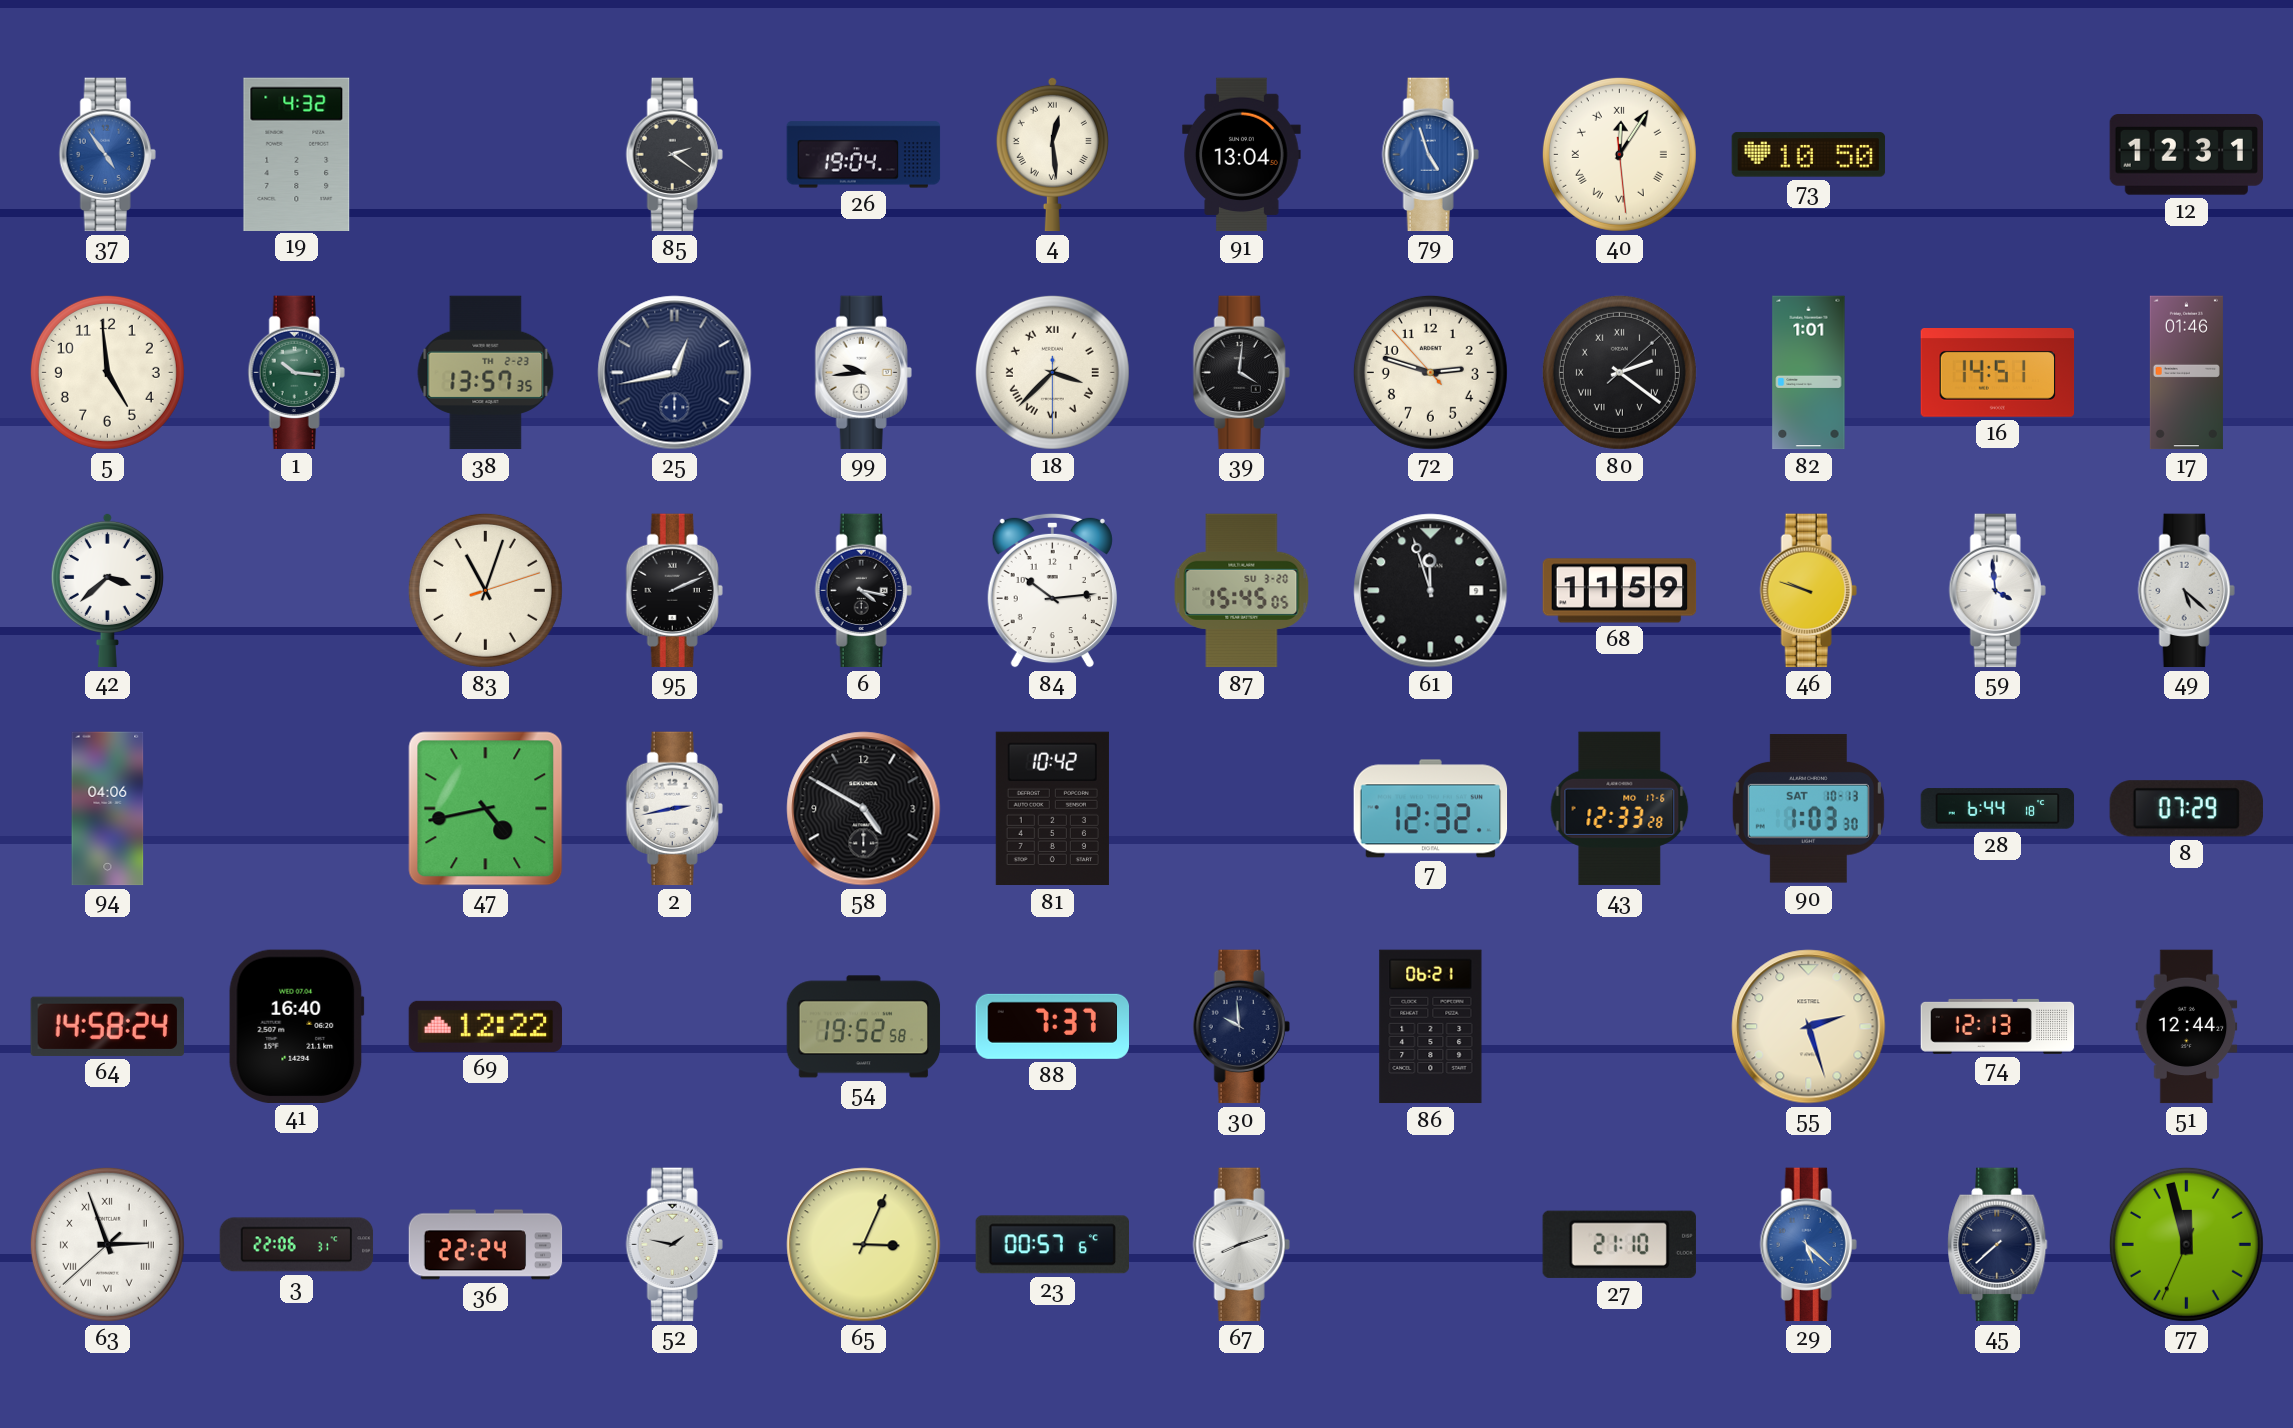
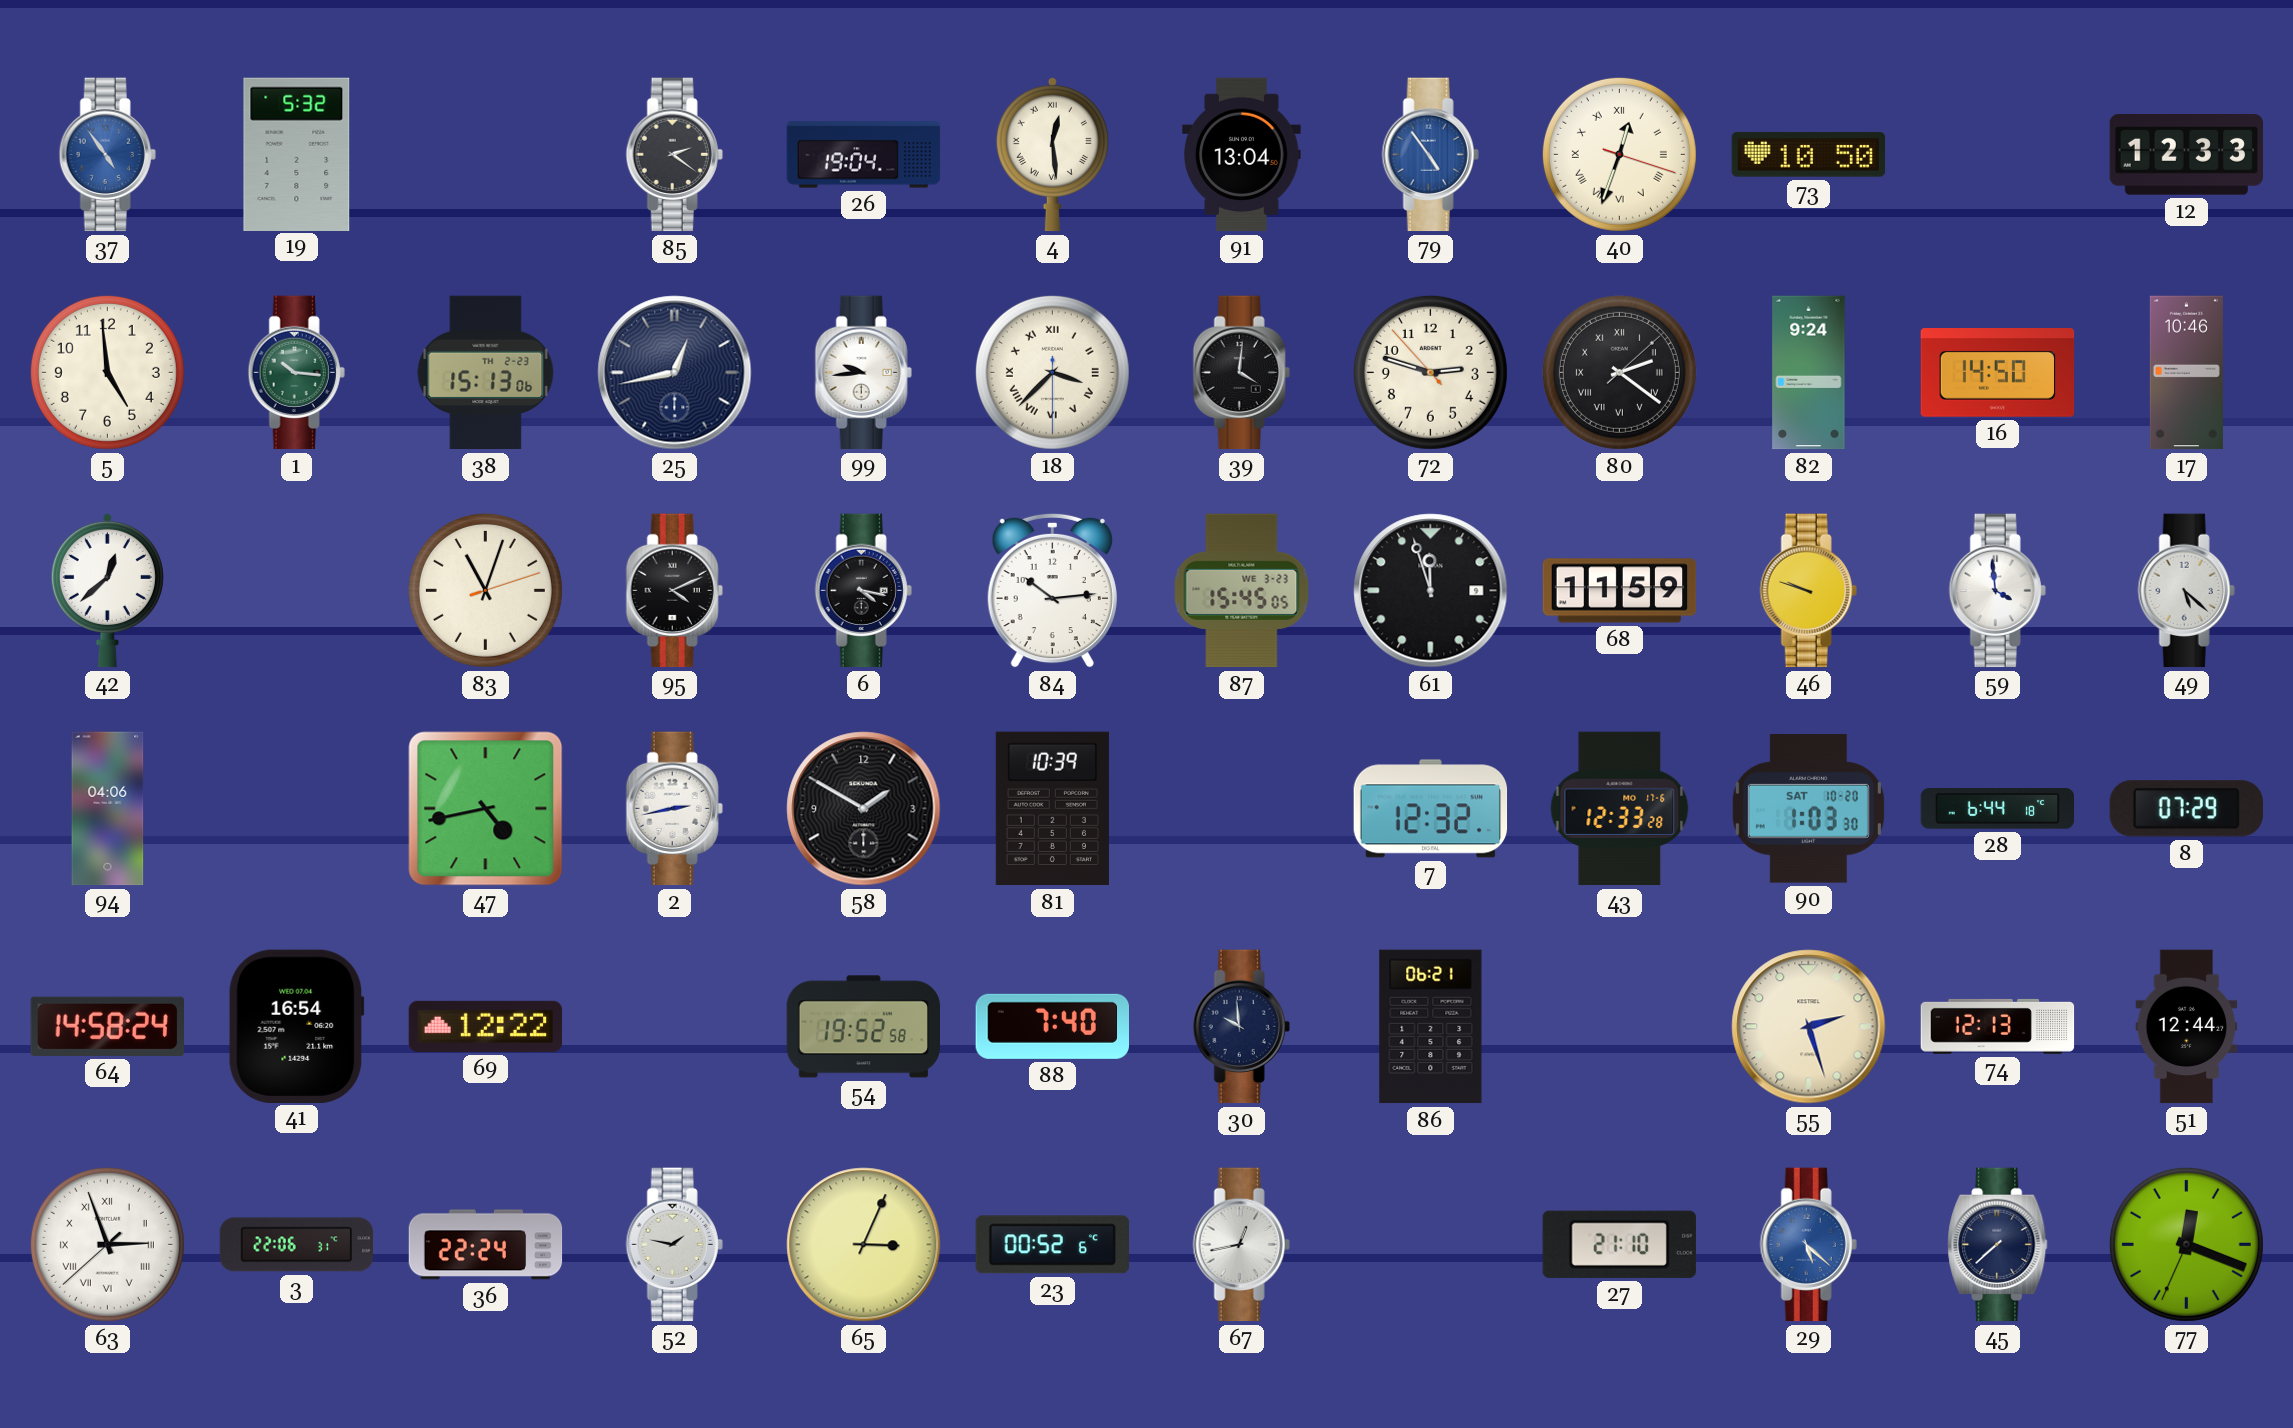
19: 4:32 -> 5:32 (297, 154)
79: 4:57 -> 4:54 (1430, 155)
40: 12:05 -> 12:33 (1619, 154)
12: 12:31 -> 12:33 (2187, 155)
38: 13:57 -> 15:13 (486, 373)
82: 1:01 -> 9:24 (1809, 373)
16: 14:51 -> 14:50 (1998, 373)
17: 01:46 -> 10:46 (2186, 373)
42: 3:38 -> 12:38 (107, 590)
95: 2:11 -> 4:11 (674, 591)
87 date: SU 3-20 -> WE 3-23 (1242, 591)
58: 4:50 -> 1:50 (864, 809)
81: 10:42 -> 10:39 (1052, 809)
90 date: SAT 10-13 -> SAT 10-20 (1808, 809)
41: 16:40 -> 16:54 (296, 1026)
88: 7:37 -> 7:40 (1052, 1026)
23: 00:57 -> 00:52 (1052, 1245)
67: 8:12 -> 12:43 (1241, 1245)
77: 11:57 -> 12:18 (2186, 1244)
